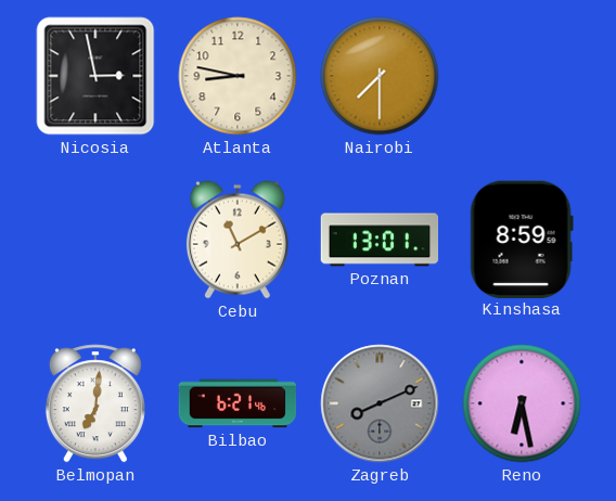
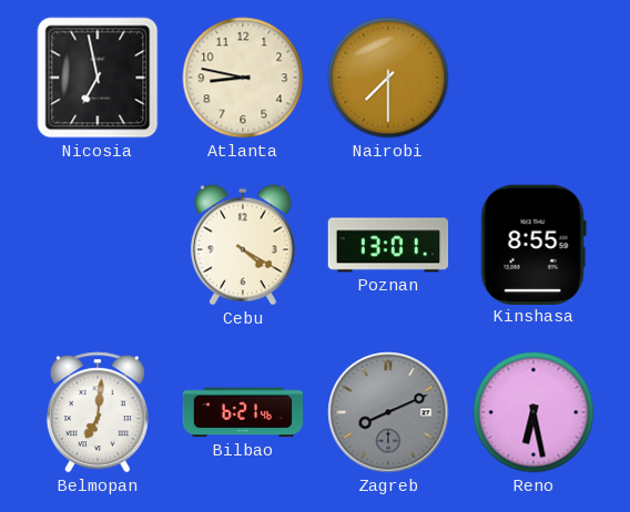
Nicosia: 2:58 -> 6:58 (98, 78)
Cebu: 11:10 -> 4:20 (243, 245)
Kinshasa: 8:59 -> 8:55 (534, 244)
